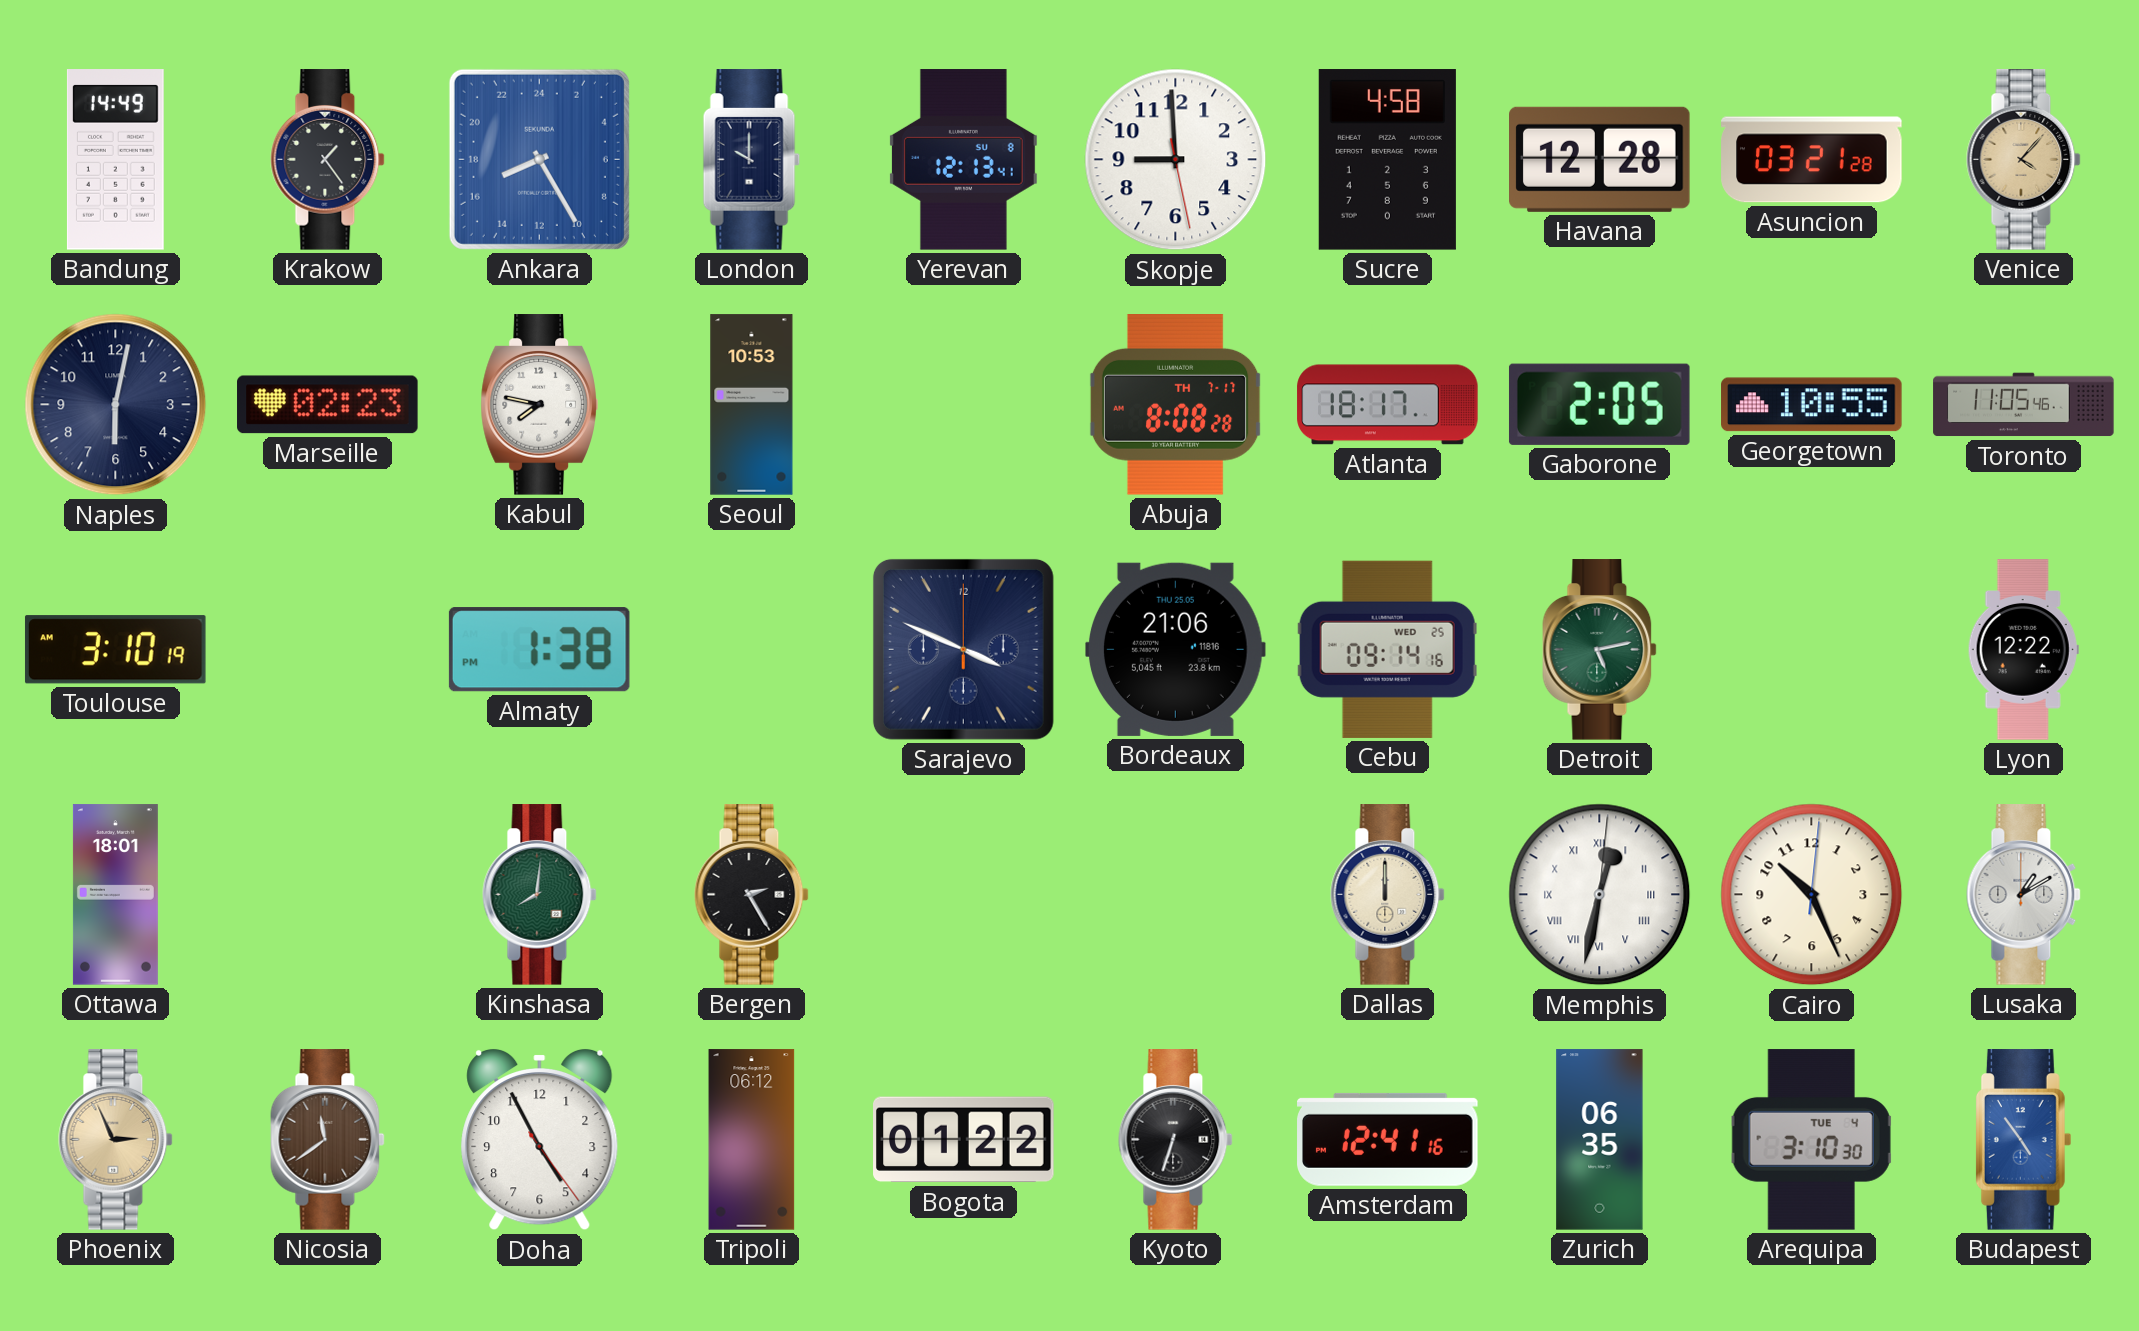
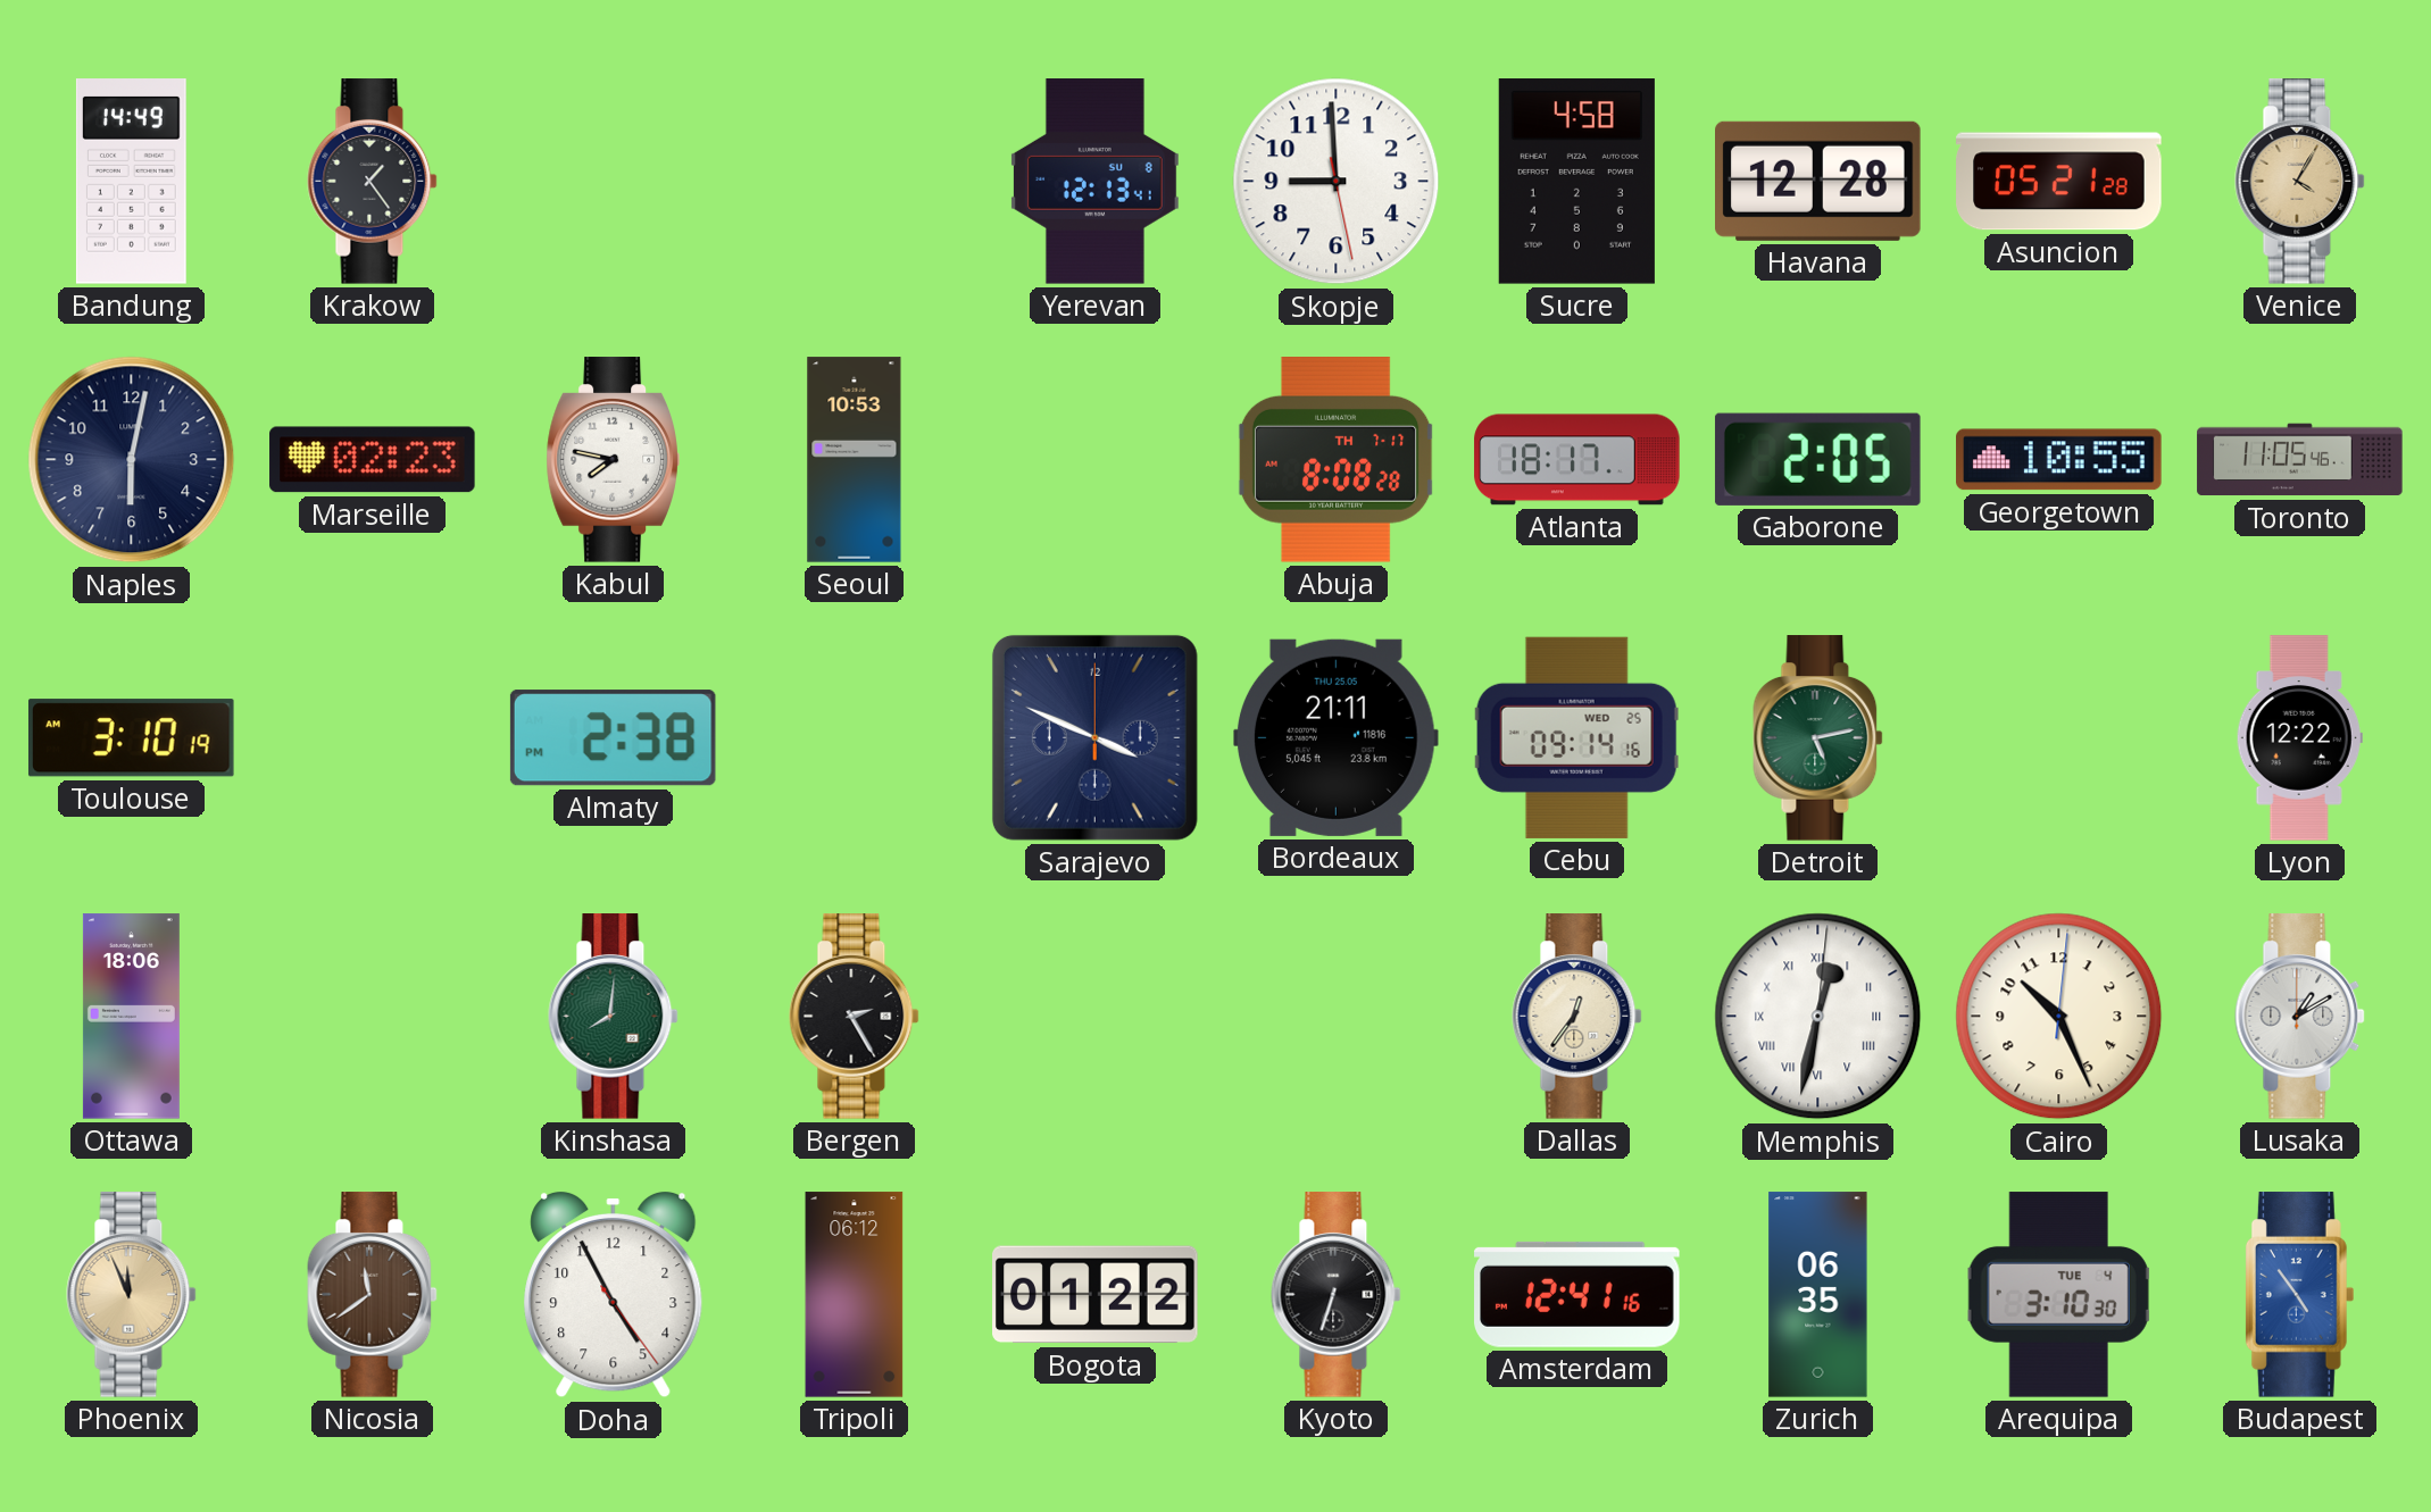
Ankara: 16:25 -> none (539, 159)
London: 10:00 -> none (752, 160)
Asuncion: 03:21 -> 05:21 (2059, 182)
Venice: 4:07 -> 4:05 (2300, 182)
Almaty: 1:38 -> 2:38 (613, 738)
Bordeaux: 21:06 -> 21:11 (1337, 737)
Ottawa: 18:01 -> 18:06 (131, 1017)
Dallas: 12:00 -> 12:36 (1577, 1017)
Phoenix: 2:56 -> 11:56 (132, 1295)
